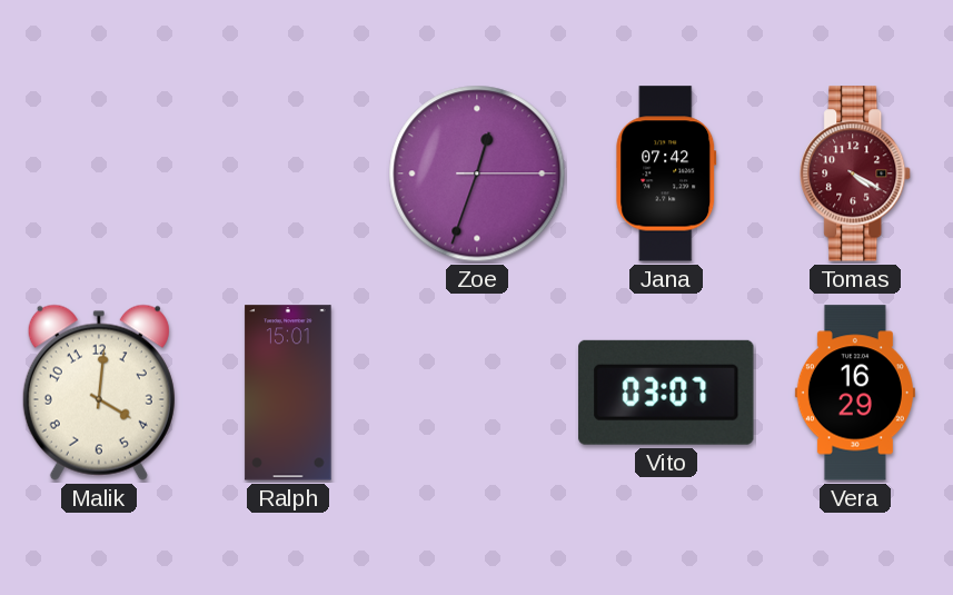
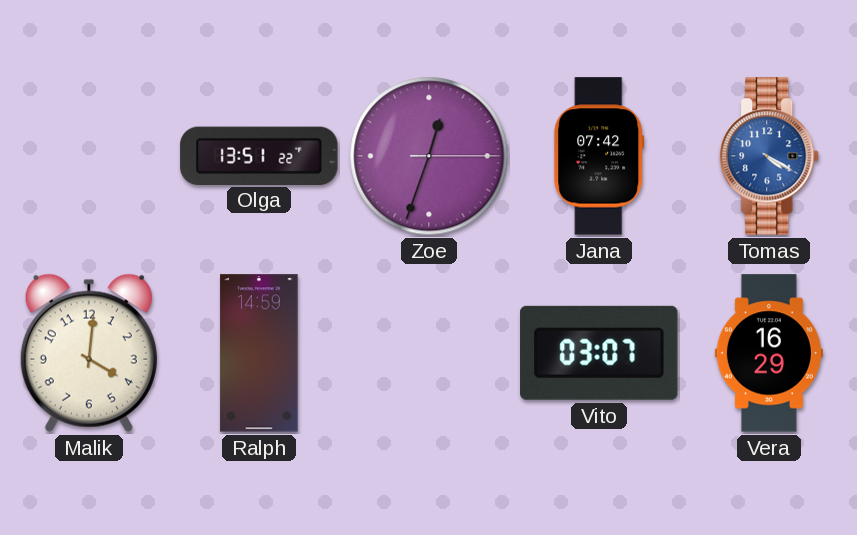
Olga: none -> 13:51 (259, 155)
Tomas dial: burgundy -> blue (770, 156)
Ralph: 15:01 -> 14:59 (259, 353)
